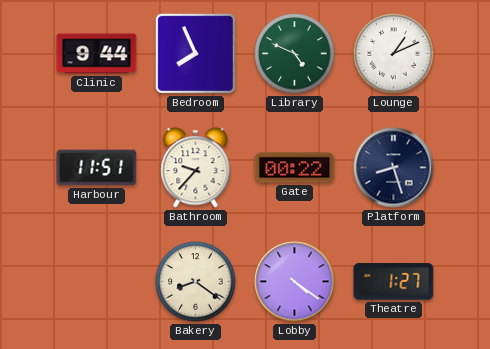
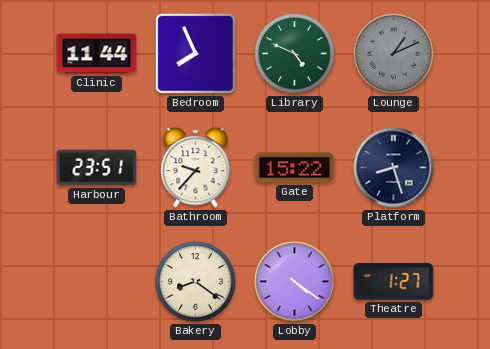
Clinic: 9:44 -> 11:44 (97, 54)
Lounge dial: white -> grey (394, 54)
Harbour: 11:51 -> 23:51 (97, 168)
Gate: 00:22 -> 15:22 (295, 168)
